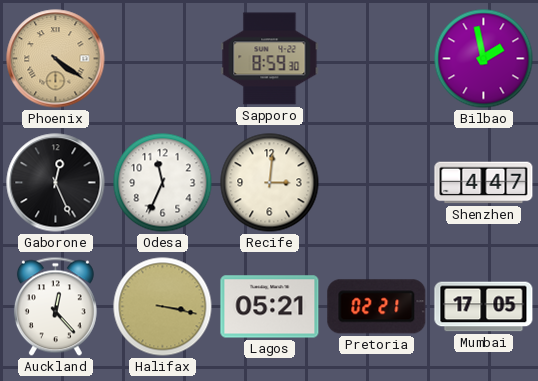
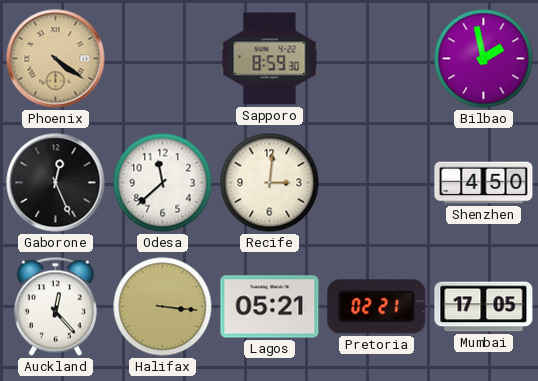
Odesa: 11:34 -> 11:38 (163, 183)
Shenzhen: 4:47 -> 4:50 (484, 183)
Halifax: 3:17 -> 3:16 (163, 307)
